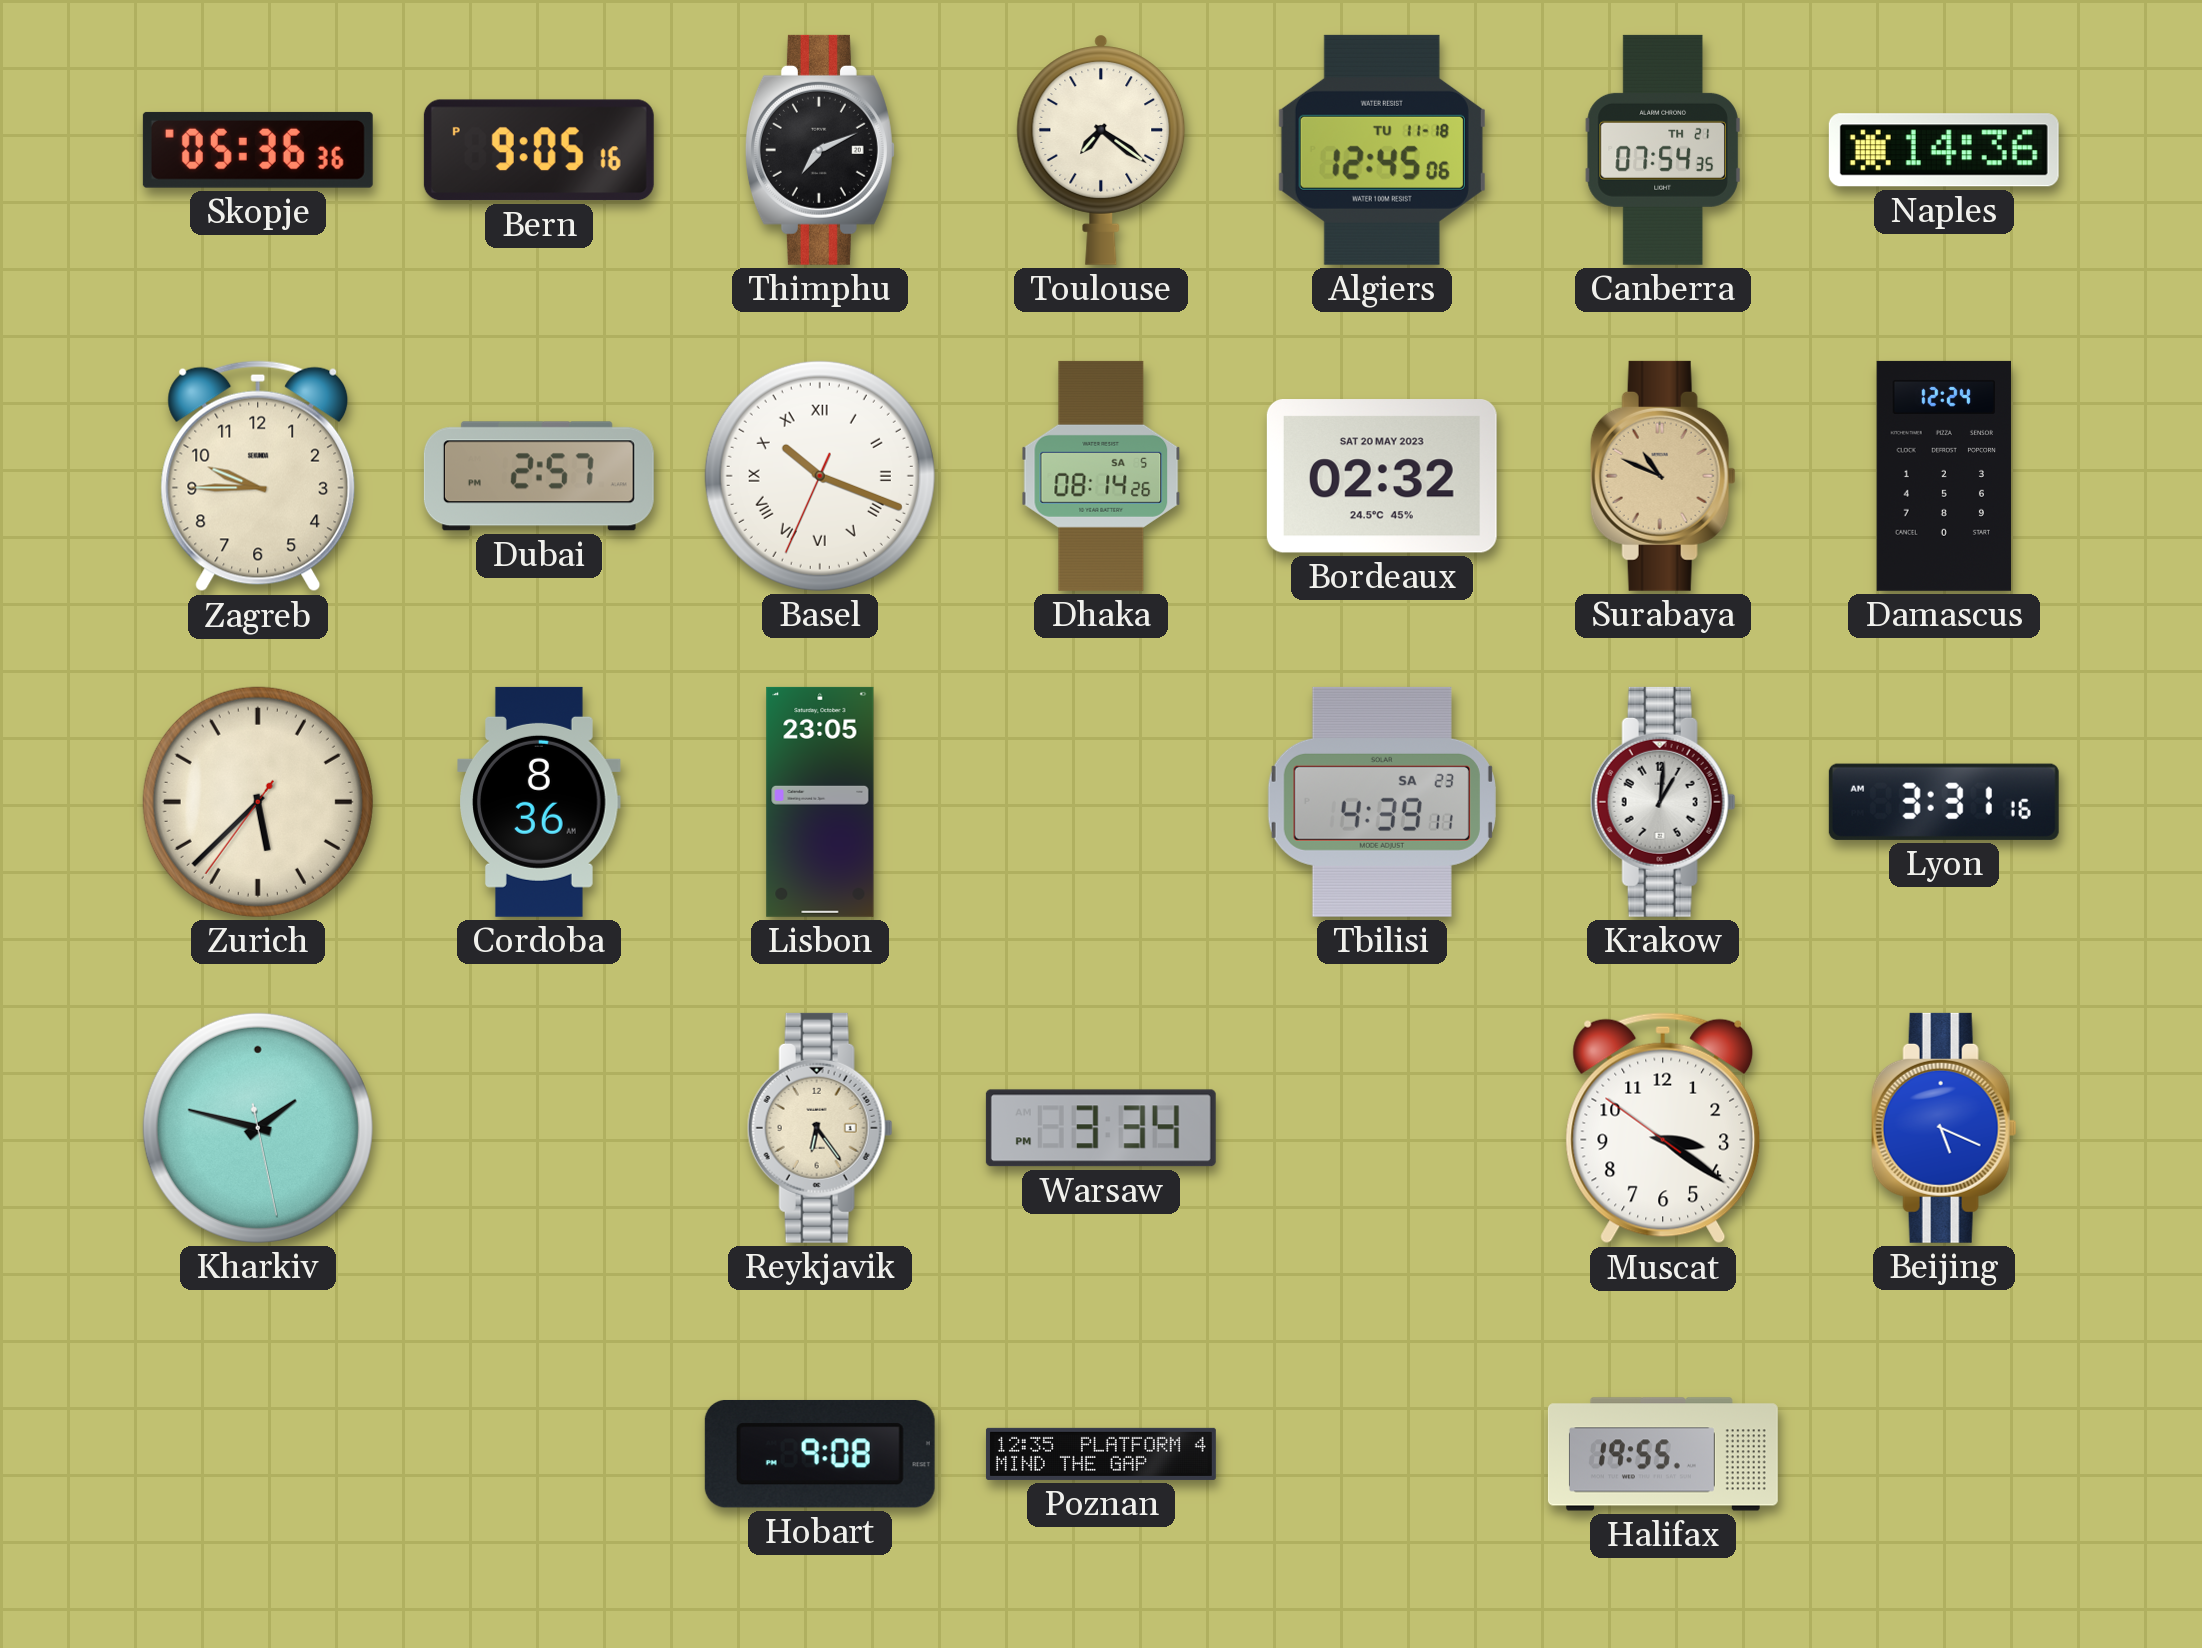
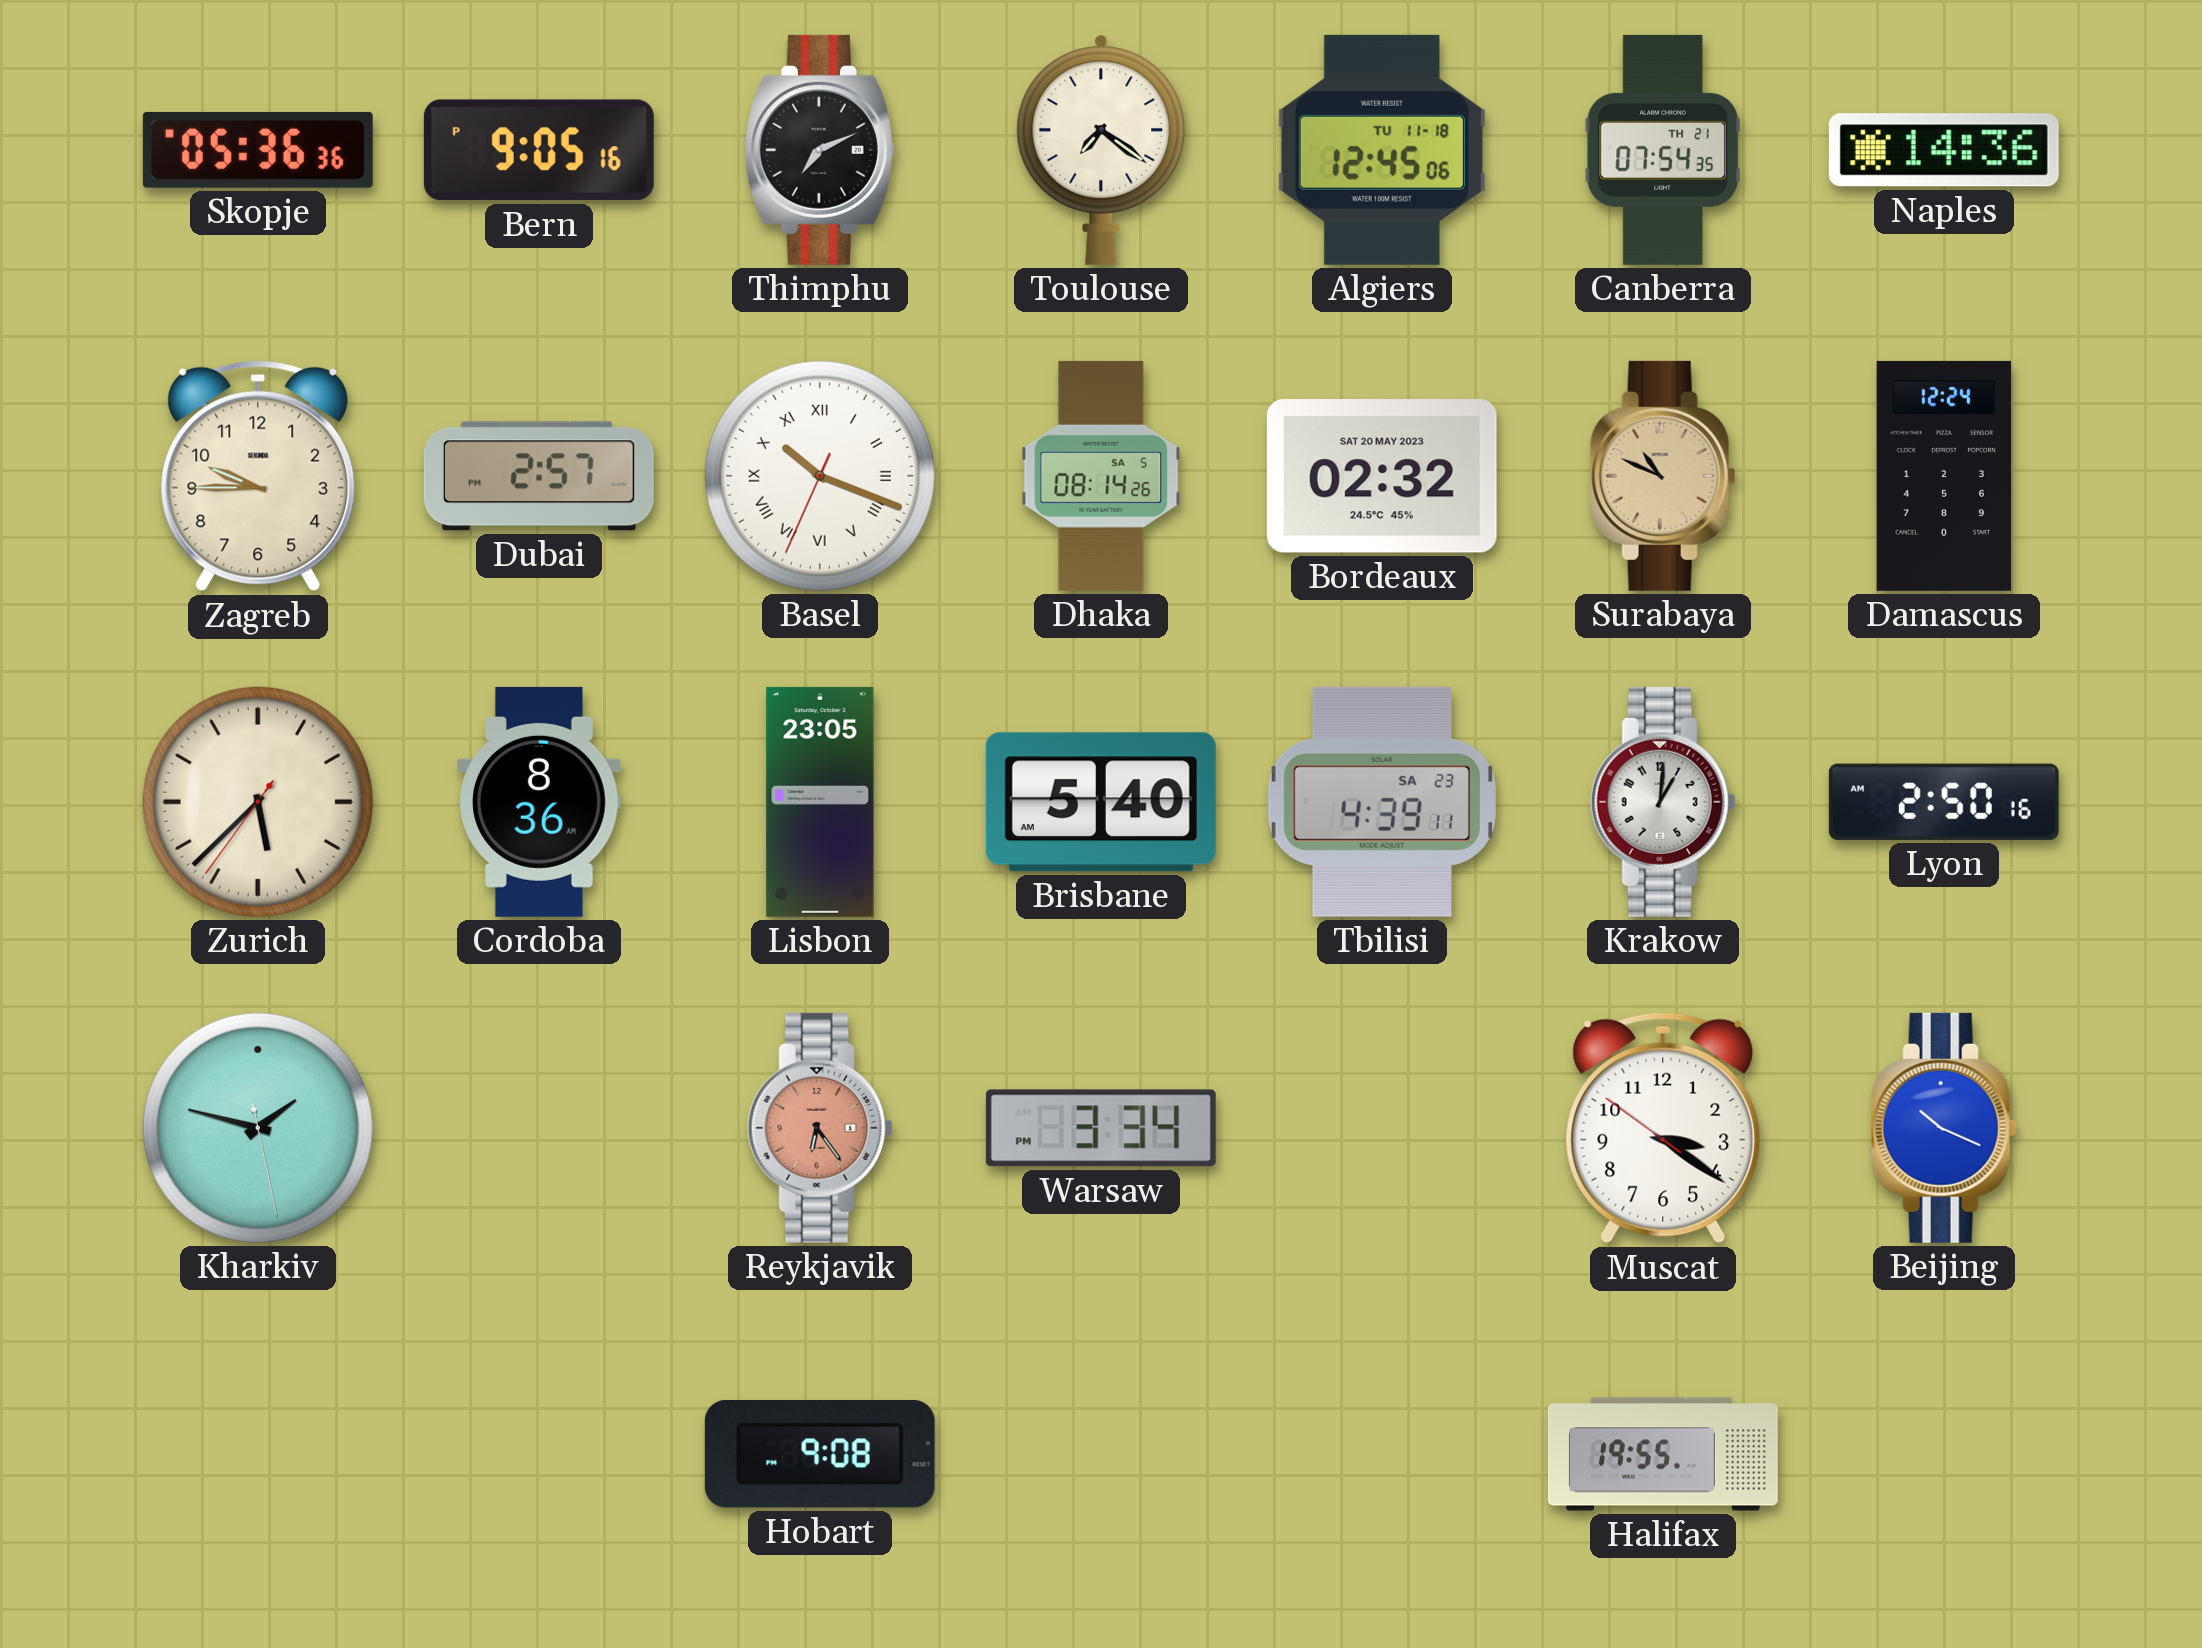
Brisbane: none -> 5:40 (1101, 802)
Lyon: 3:31 -> 2:50 (1944, 802)
Reykjavik dial: cream -> salmon (820, 1128)
Beijing: 5:19 -> 10:19 (1944, 1128)
Poznan: 12:35 -> none (1101, 1454)
